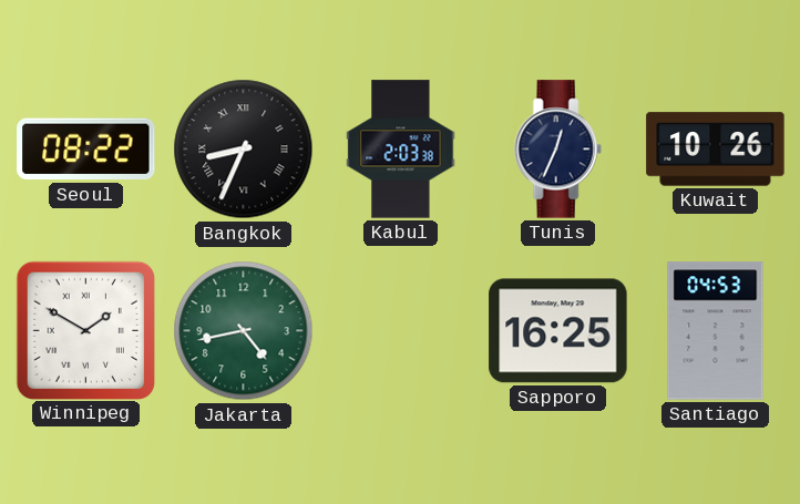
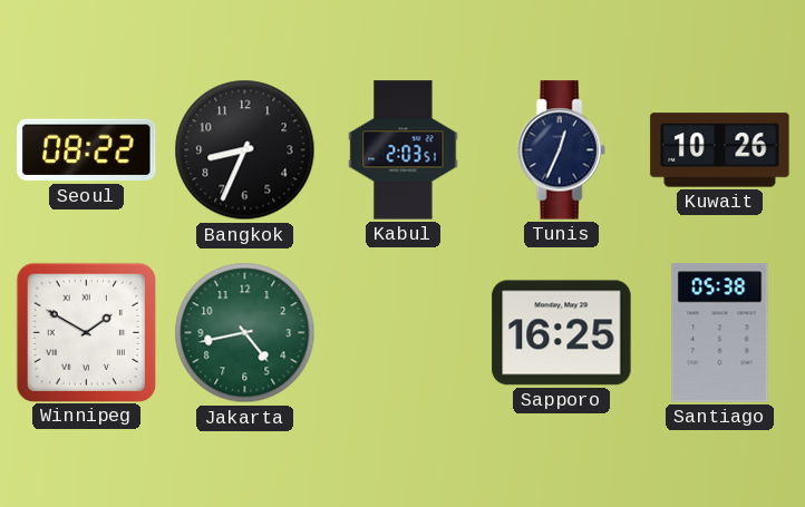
Bangkok numerals: Roman -> Arabic (245, 150)
Kabul: 2:03:38 -> 2:03:51 (404, 150)
Santiago: 04:53 -> 05:38 (720, 333)
